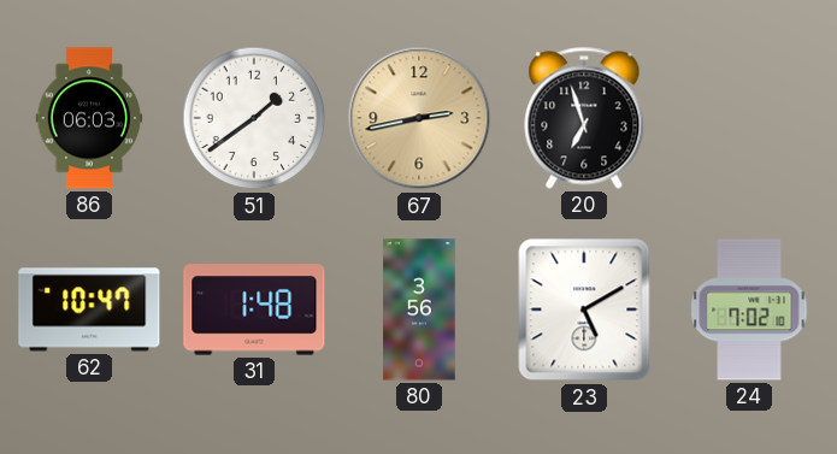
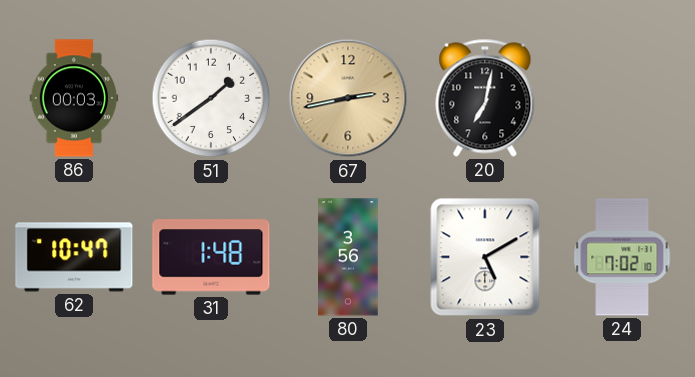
86: 06:03 -> 00:03 (74, 98)
20: 6:57 -> 7:02 (485, 98)
